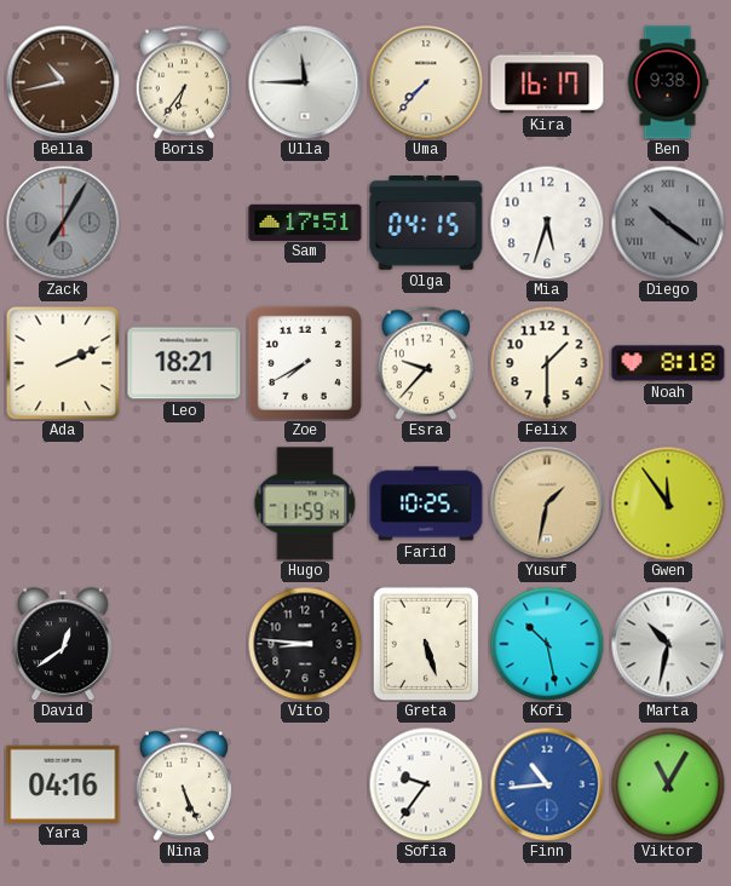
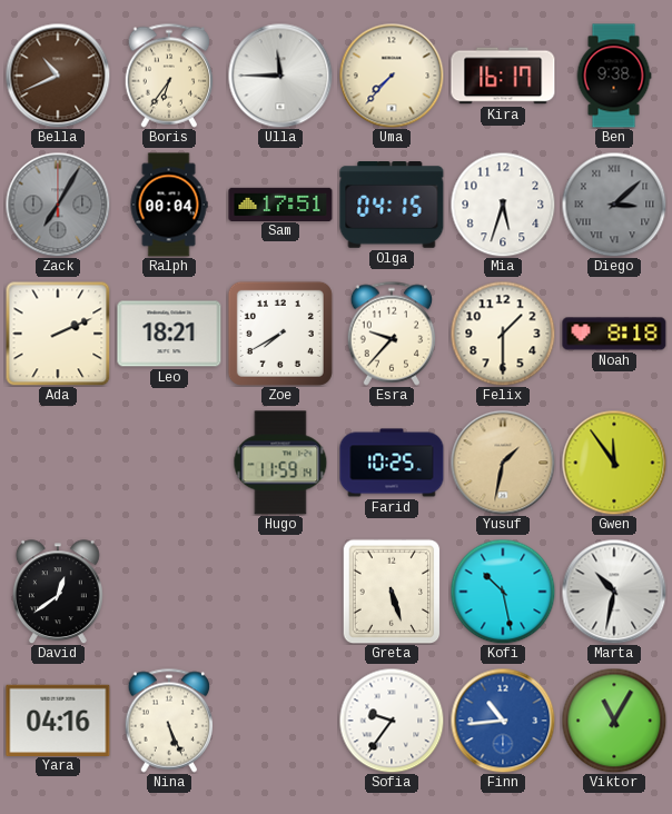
Bella: 10:43 -> 10:41 (58, 76)
Ralph: none -> 00:04 (169, 205)
Diego: 10:21 -> 3:08 (614, 205)
Vito: 8:46 -> none (305, 644)
